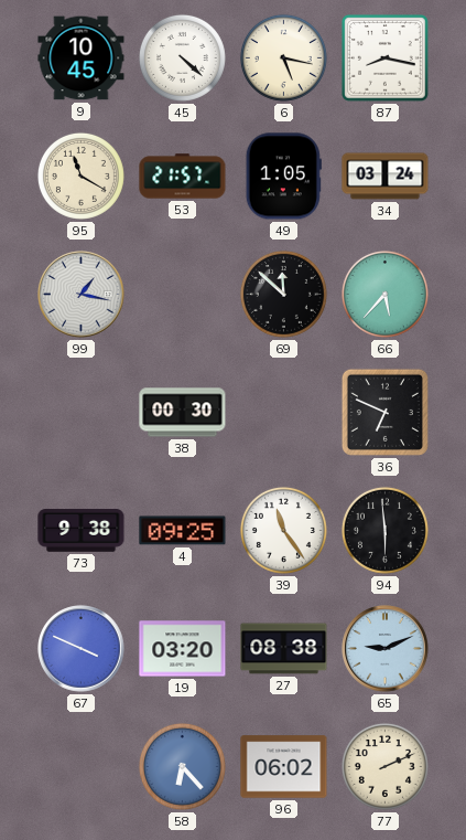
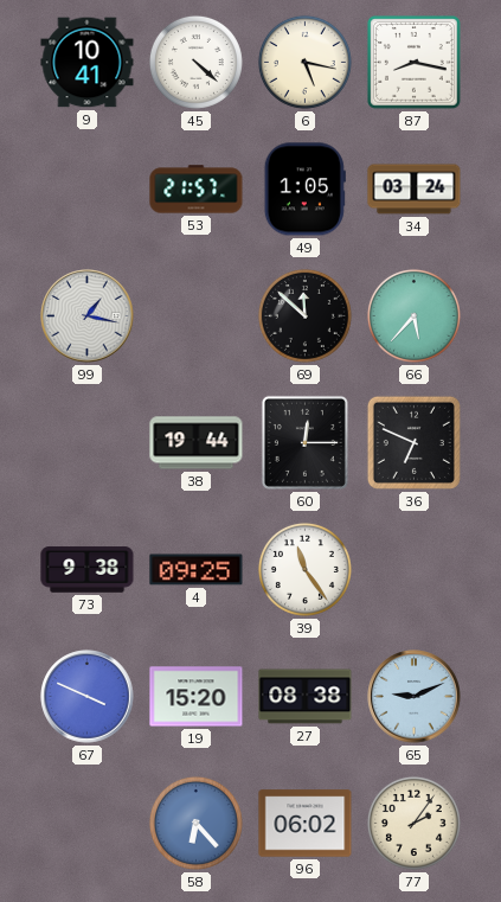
9: 10:45 -> 10:41 (88, 63)
95: 11:20 -> none (80, 176)
38: 00:30 -> 19:44 (197, 443)
60: none -> 12:15 (304, 442)
94: 5:59 -> none (384, 530)
19: 03:20 -> 15:20 (197, 697)
77: 2:11 -> 2:06 (413, 823)
